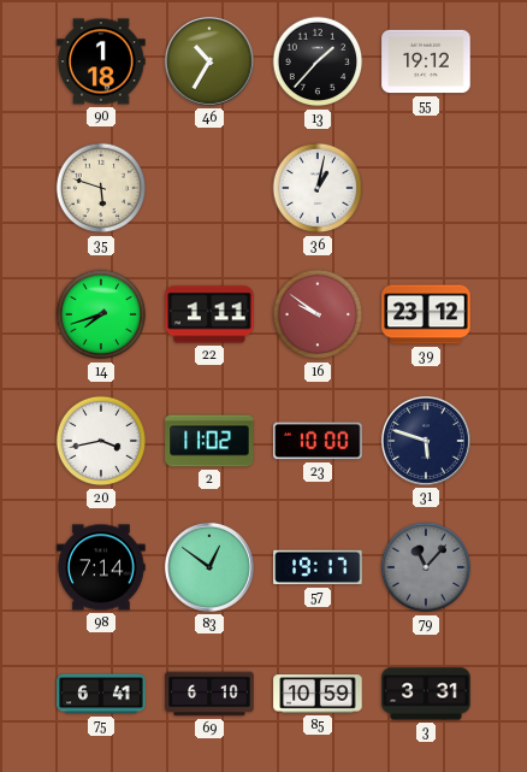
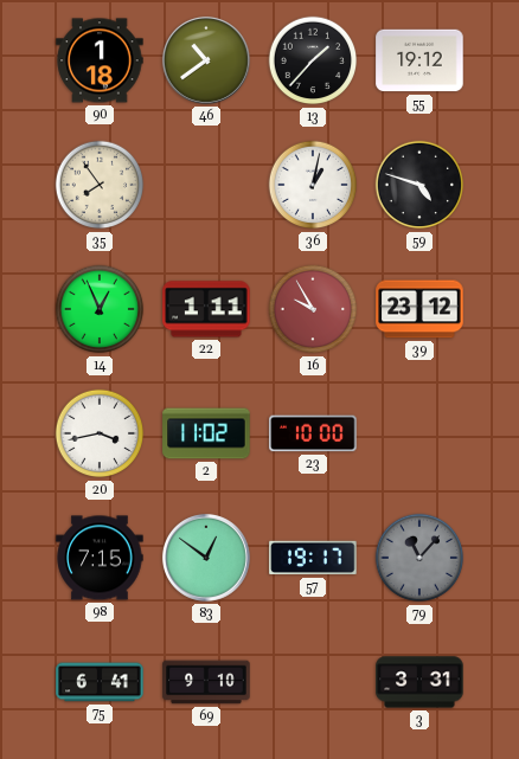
46: 10:35 -> 10:39 (206, 60)
35: 5:48 -> 7:54 (100, 185)
59: none -> 4:48 (419, 185)
14: 7:42 -> 12:56 (100, 309)
16: 9:51 -> 9:55 (313, 309)
31: 5:48 -> none (426, 441)
98: 7:14 -> 7:15 (100, 558)
69: 6:10 -> 9:10 (206, 682)
85: 10:59 -> none (318, 694)
